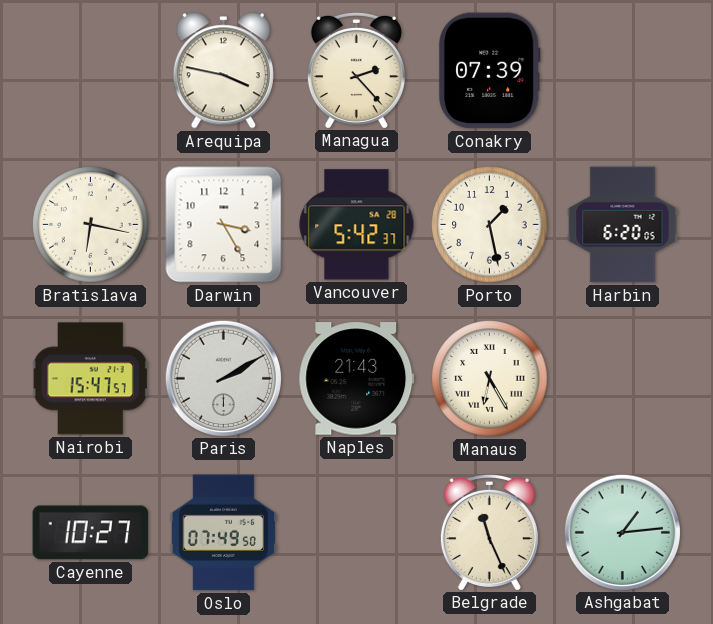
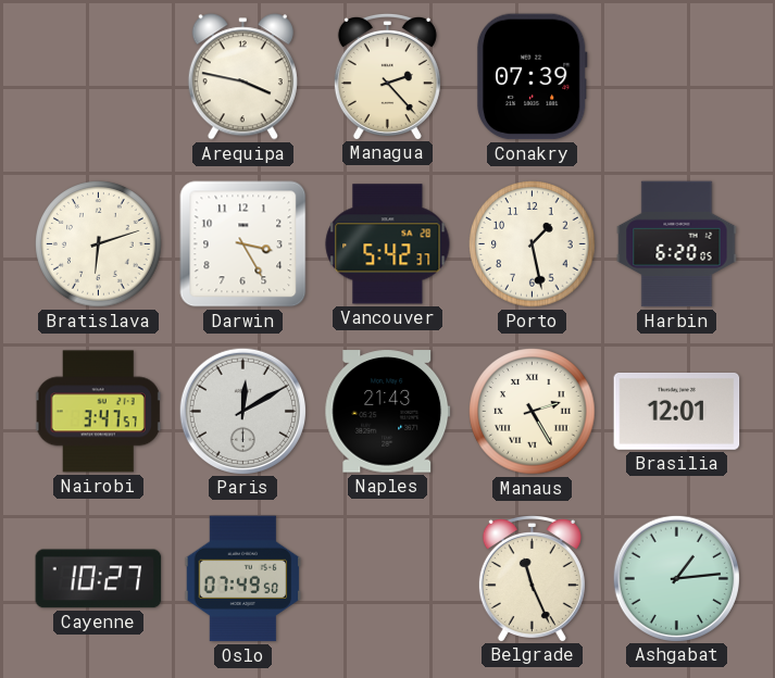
Bratislava: 6:17 -> 6:12 (99, 244)
Nairobi: 15:47 -> 3:47 (99, 412)
Paris: 2:10 -> 12:10 (242, 411)
Manaus: 6:25 -> 2:25 (533, 412)
Brasilia: none -> 12:01 (677, 412)
